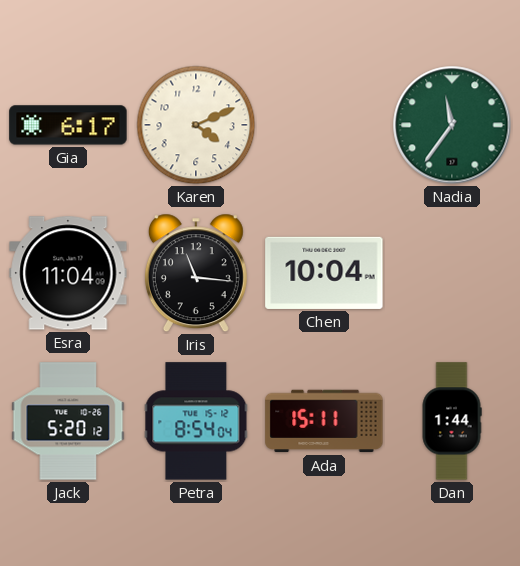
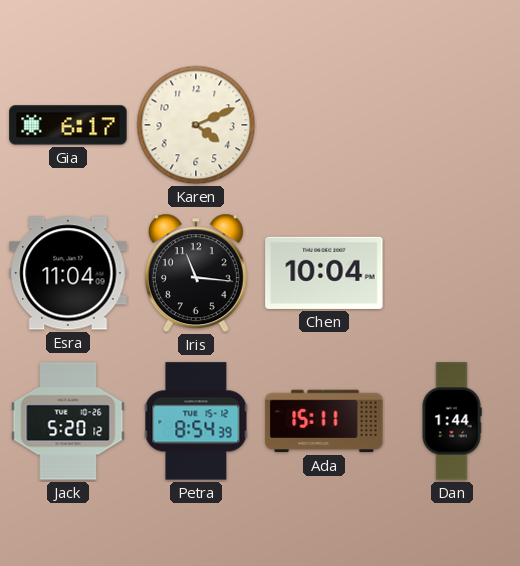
Nadia: 11:36 -> none (452, 125)
Petra: 8:54:04 -> 8:54:39 (196, 421)
